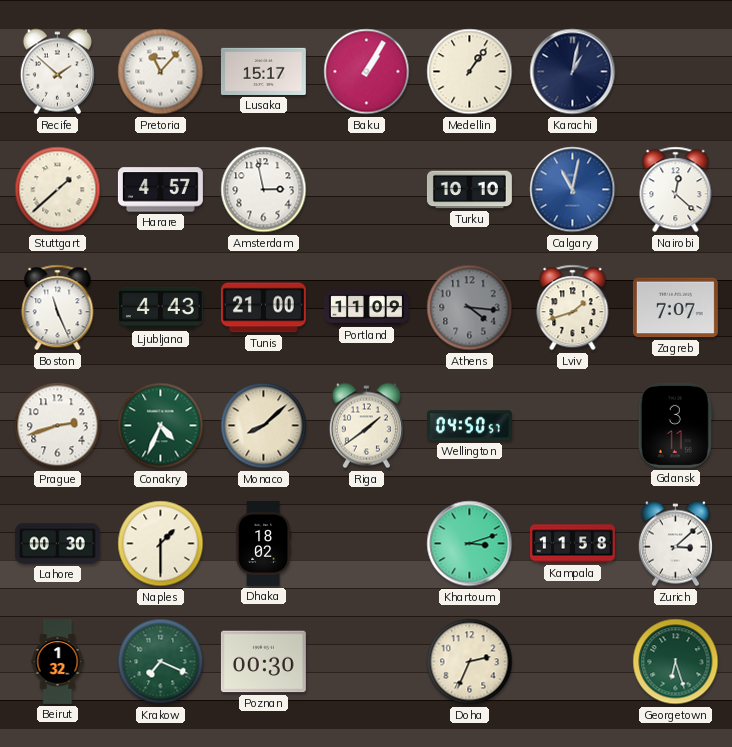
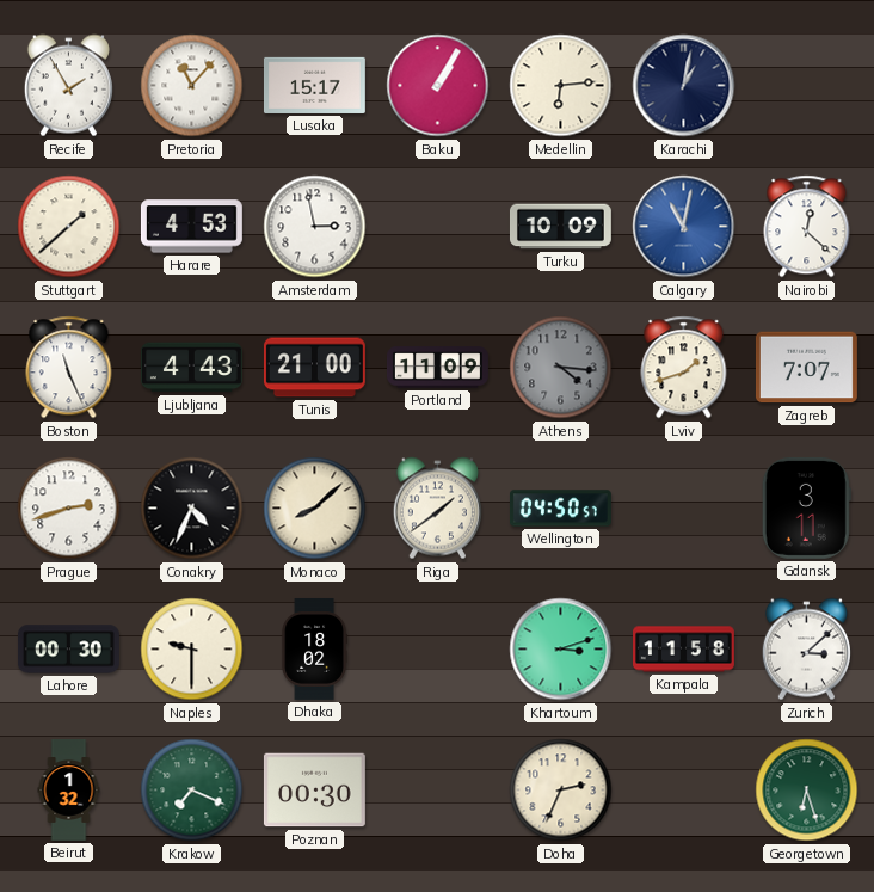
Recife: 1:52 -> 1:55 (68, 86)
Medellin: 1:06 -> 6:14 (561, 86)
Harare: 4:57 -> 4:53 (191, 227)
Turku: 10:10 -> 10:09 (560, 227)
Conakry dial: green -> black (192, 509)
Naples: 1:30 -> 9:30 (192, 650)
